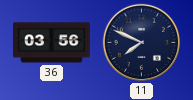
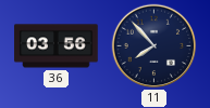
11: 7:49 -> 7:53 (155, 46)
